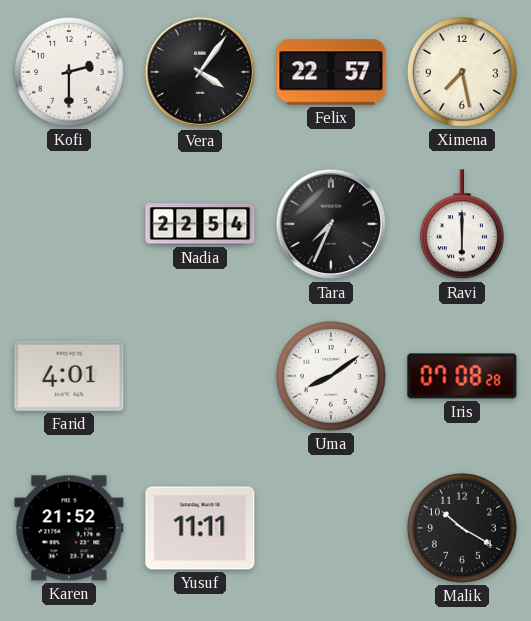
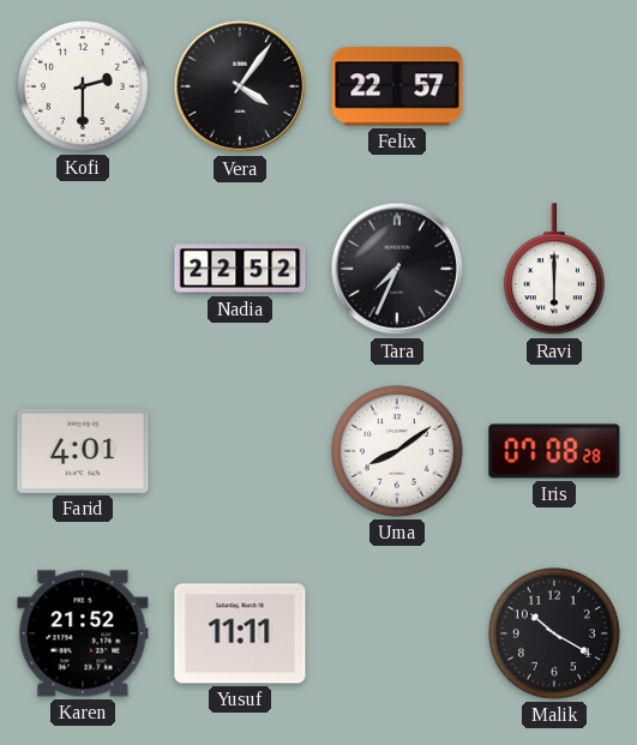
Ximena: 7:28 -> none (462, 72)
Nadia: 22:54 -> 22:52 (240, 269)
